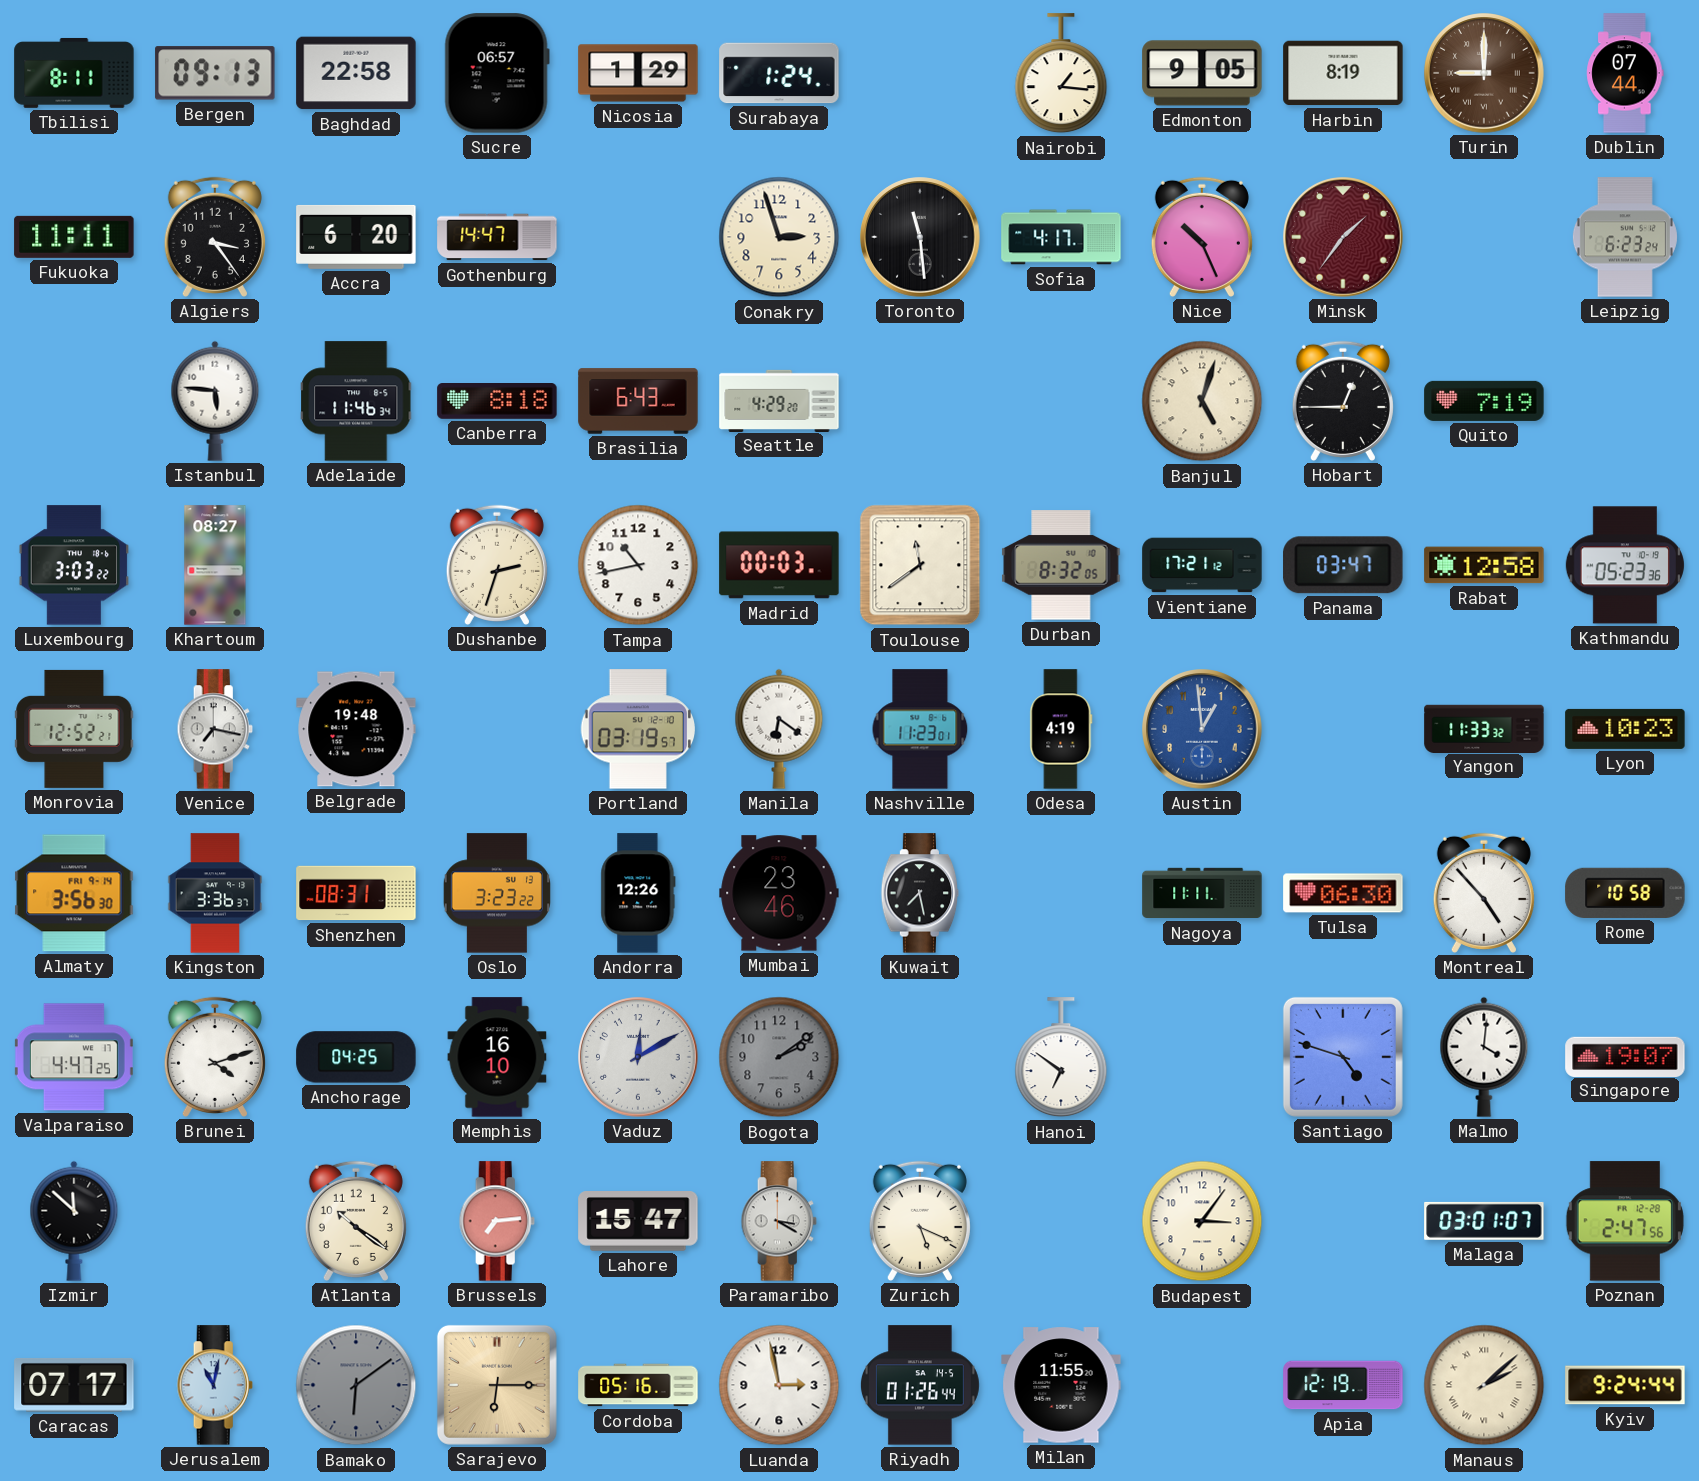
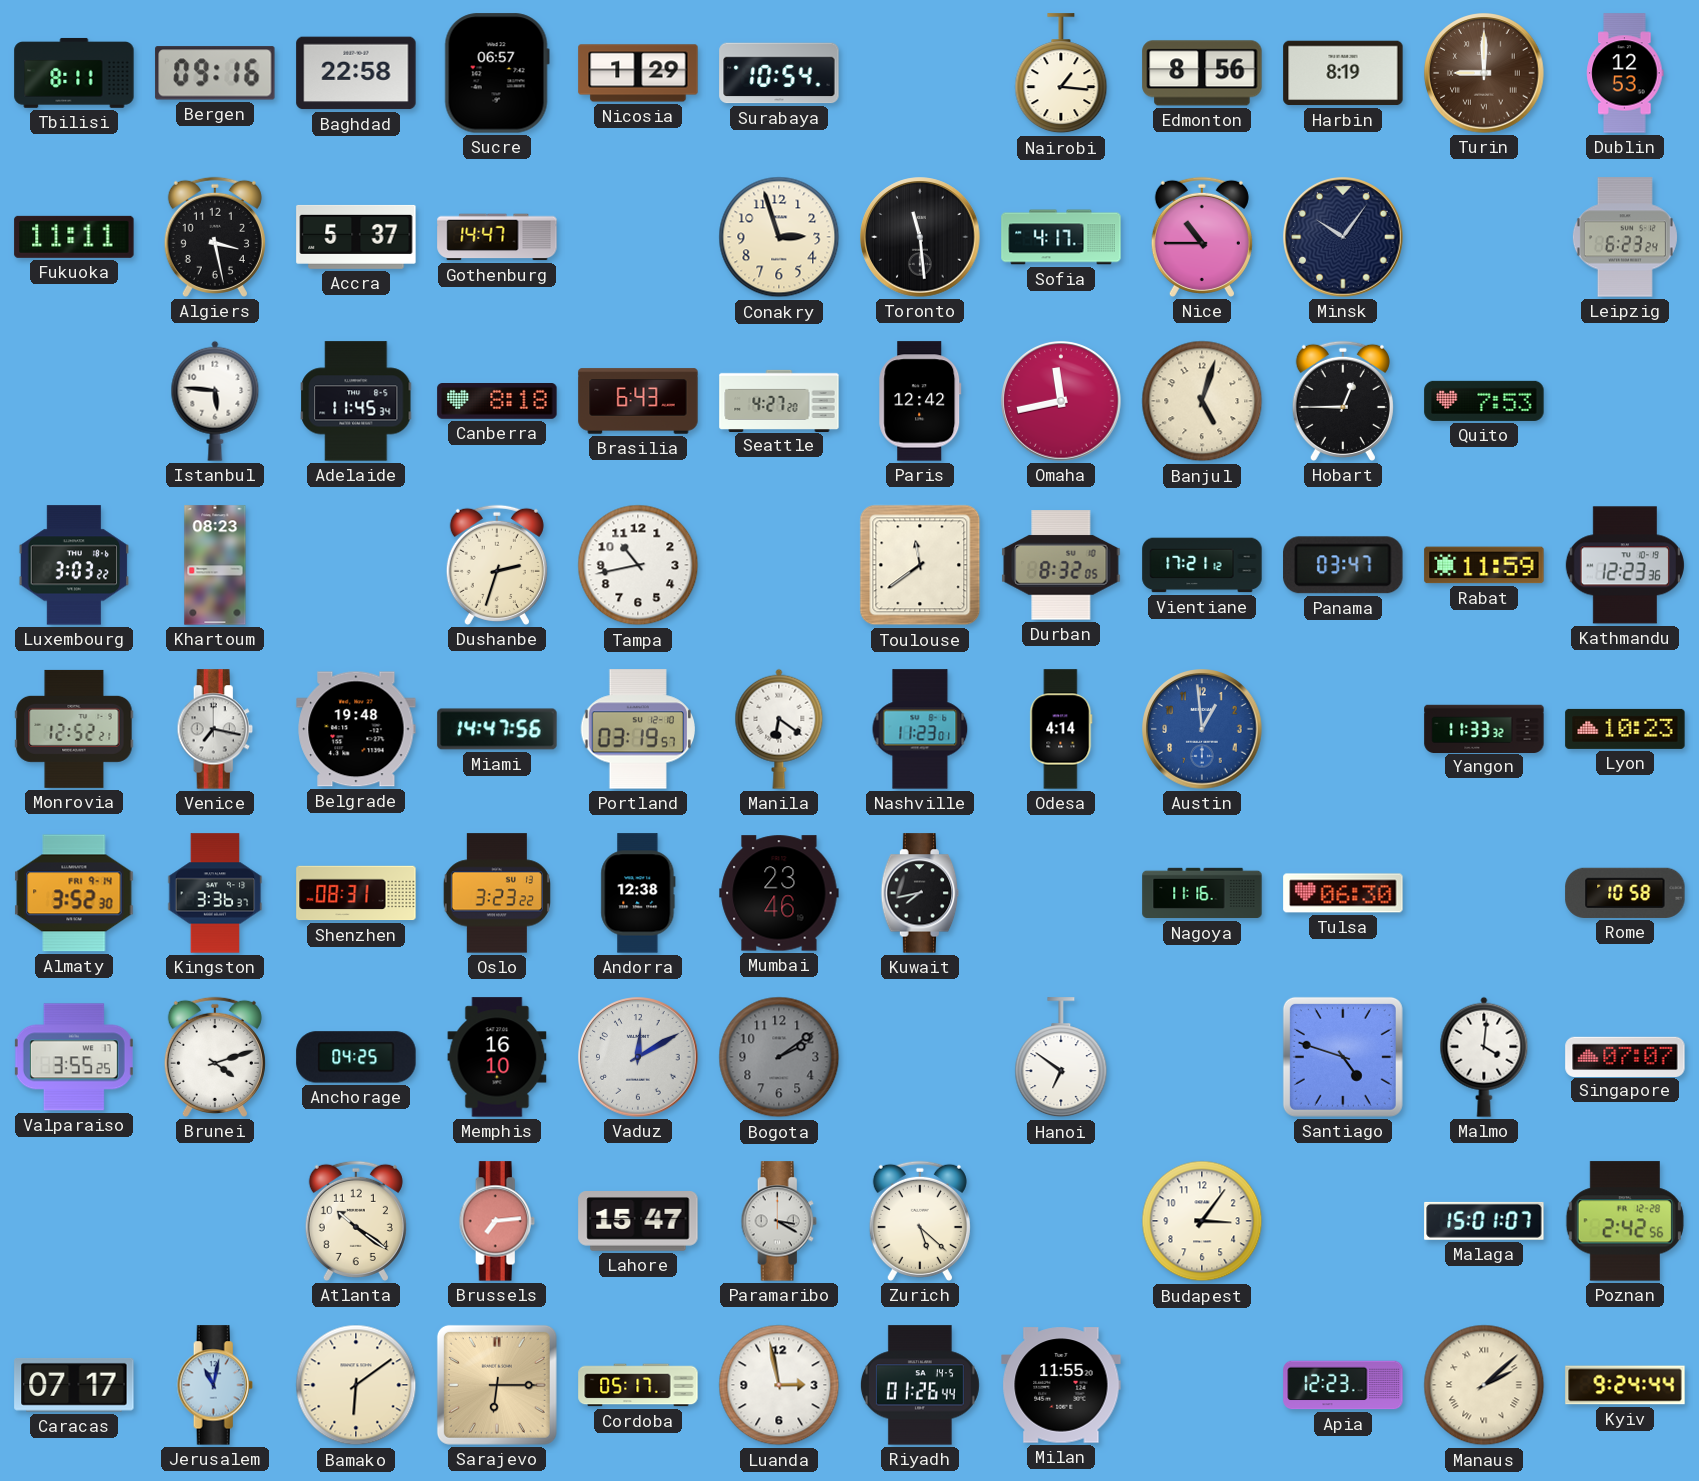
Bergen: 09:13 -> 09:16 (215, 73)
Surabaya: 1:24 -> 10:54 (779, 73)
Edmonton: 9:05 -> 8:56 (1202, 73)
Dublin: 07:44 -> 12:53 (1625, 73)
Algiers: 3:24 -> 3:28 (215, 237)
Accra: 6:20 -> 5:37 (356, 237)
Nice: 10:26 -> 10:45 (1202, 237)
Minsk: 1:36 -> 10:06 (1343, 237)
Minsk dial: burgundy -> navy (1343, 237)
Adelaide: 11:46 -> 11:45 (357, 401)
Seattle: 4:29 -> 4:27 (779, 400)
Paris: none -> 12:42 (920, 401)
Omaha: none -> 11:43 (1061, 401)
Quito: 7:19 -> 7:53 (1484, 401)
Khartoum: 08:27 -> 08:23 (215, 565)
Madrid: 00:03 -> none (779, 565)
Rabat: 12:58 -> 11:59 (1484, 565)
Kathmandu: 05:23 -> 12:23 (1625, 565)
Miami: none -> 14:47 (497, 729)
Odesa: 4:19 -> 4:14 (1061, 729)
Almaty: 3:56 -> 3:52 (74, 893)
Andorra: 12:26 -> 12:38 (638, 893)
Kuwait: 7:28 -> 7:43 (920, 893)
Nagoya: 11:11 -> 11:16 (1202, 893)
Montreal: 4:53 -> none (1484, 893)
Valparaiso: 4:47 -> 3:55 (74, 1057)
Singapore: 19:07 -> 07:07 (1625, 1056)
Izmir: 11:52 -> none (74, 1221)
Zurich: 5:19 -> 5:22 (920, 1221)
Malaga: 03:01 -> 15:01 (1484, 1221)
Poznan: 2:47 -> 2:42 (1625, 1221)
Bamako dial: grey -> cream (356, 1385)
Cordoba: 05:16 -> 05:17 (638, 1385)
Apia: 12:19 -> 12:23 (1343, 1385)
